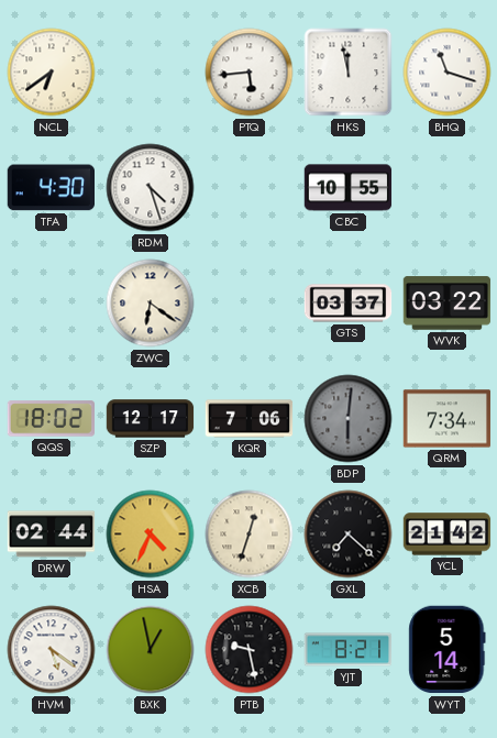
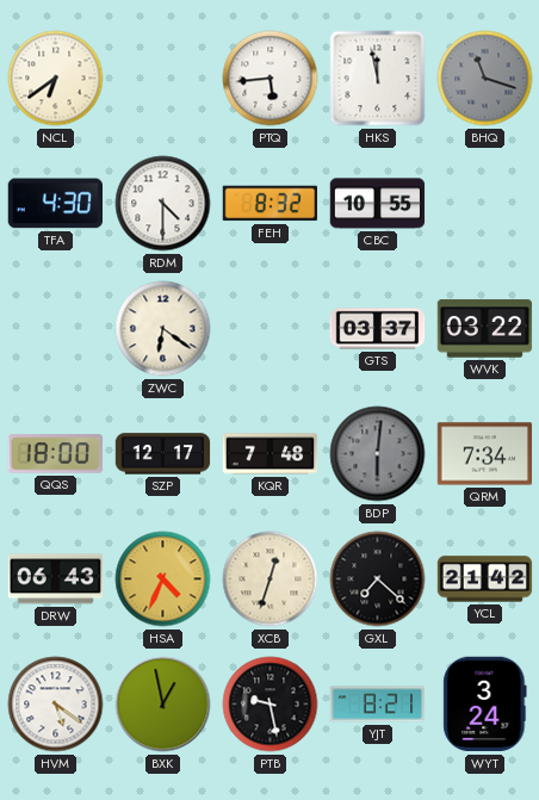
BHQ dial: white -> grey (485, 79)
RDM: 4:27 -> 4:30 (163, 204)
FEH: none -> 8:32 (269, 204)
QQS: 18:02 -> 18:00 (56, 454)
KQR: 7:06 -> 7:48 (271, 454)
DRW: 02:44 -> 06:43 (56, 579)
WYT: 5:14 -> 3:24 (485, 705)
